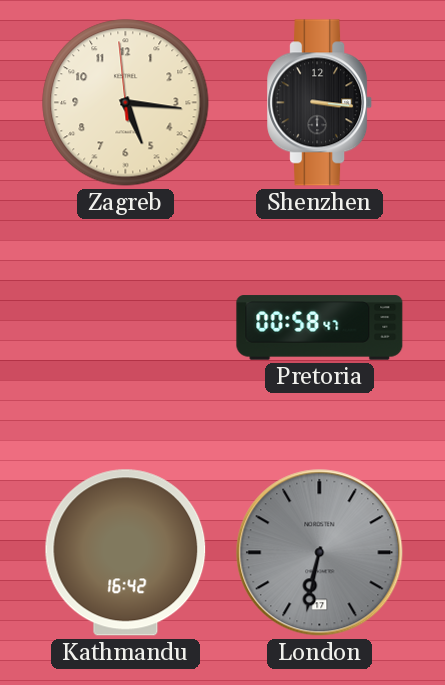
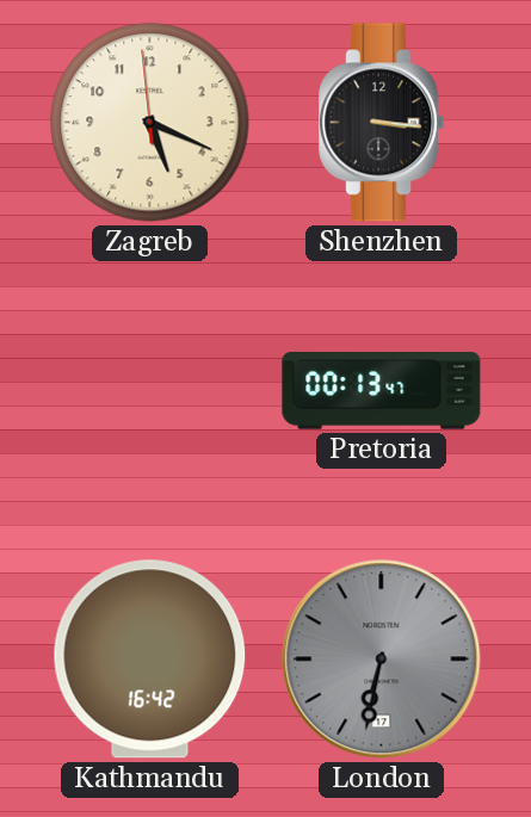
Zagreb: 5:15 -> 5:18 (150, 123)
Pretoria: 00:58 -> 00:13 (382, 391)
